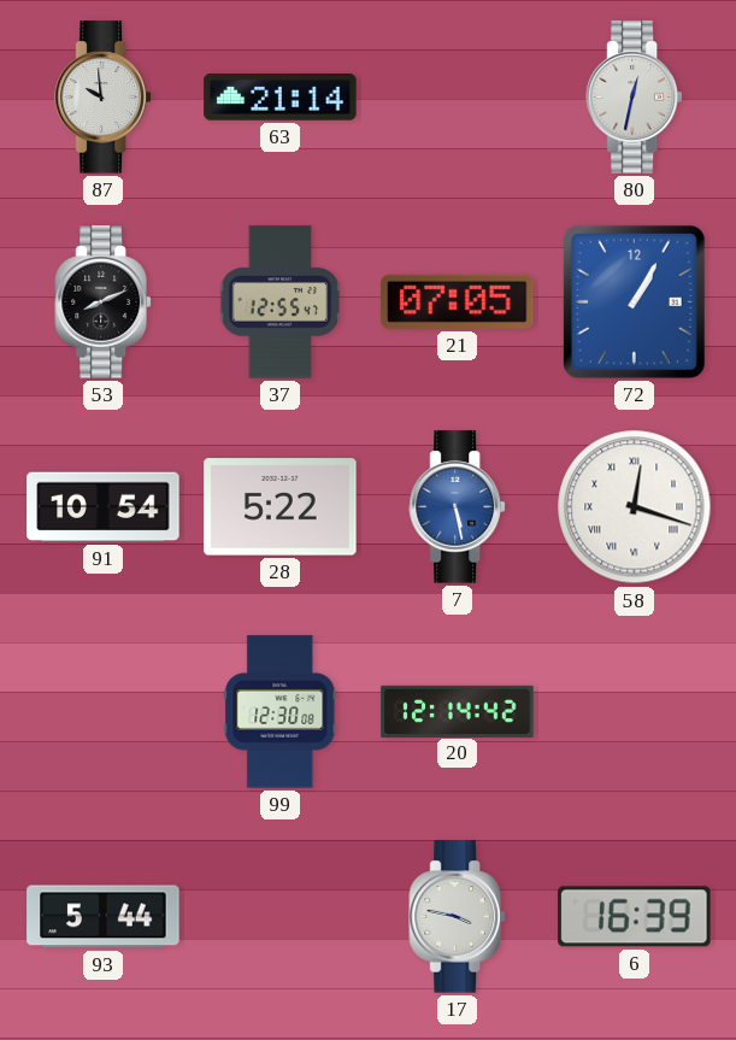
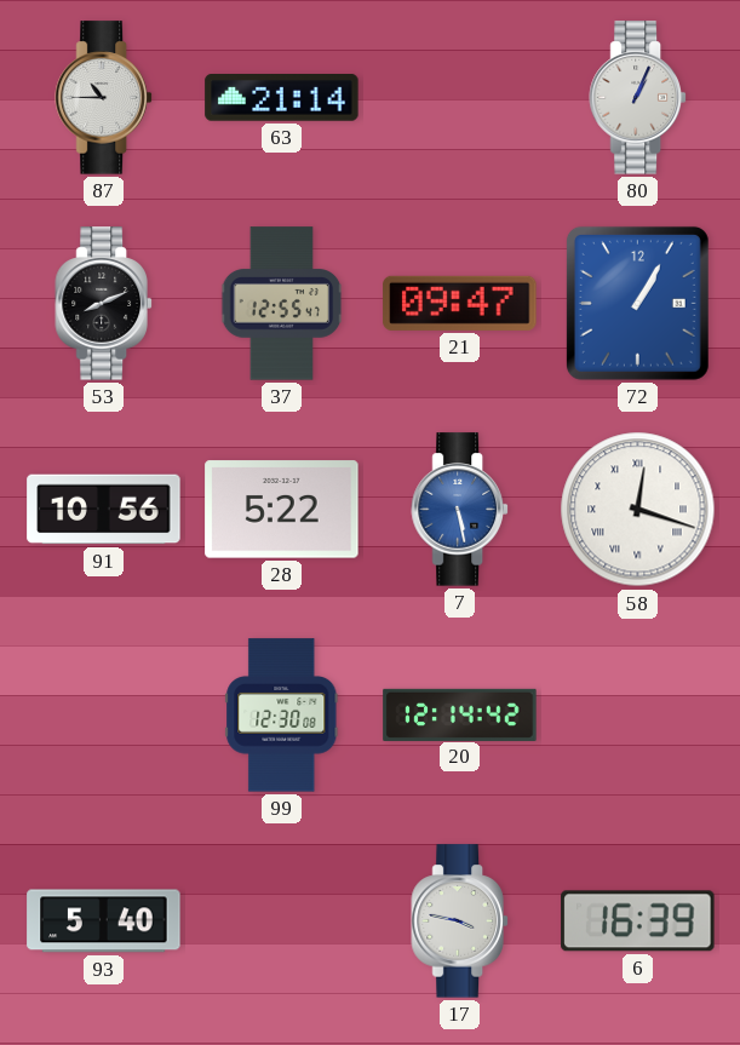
87: 9:59 -> 10:45 (104, 98)
80: 12:32 -> 1:04 (638, 98)
21: 07:05 -> 09:47 (460, 303)
91: 10:54 -> 10:56 (104, 510)
93: 5:44 -> 5:40 (104, 921)
